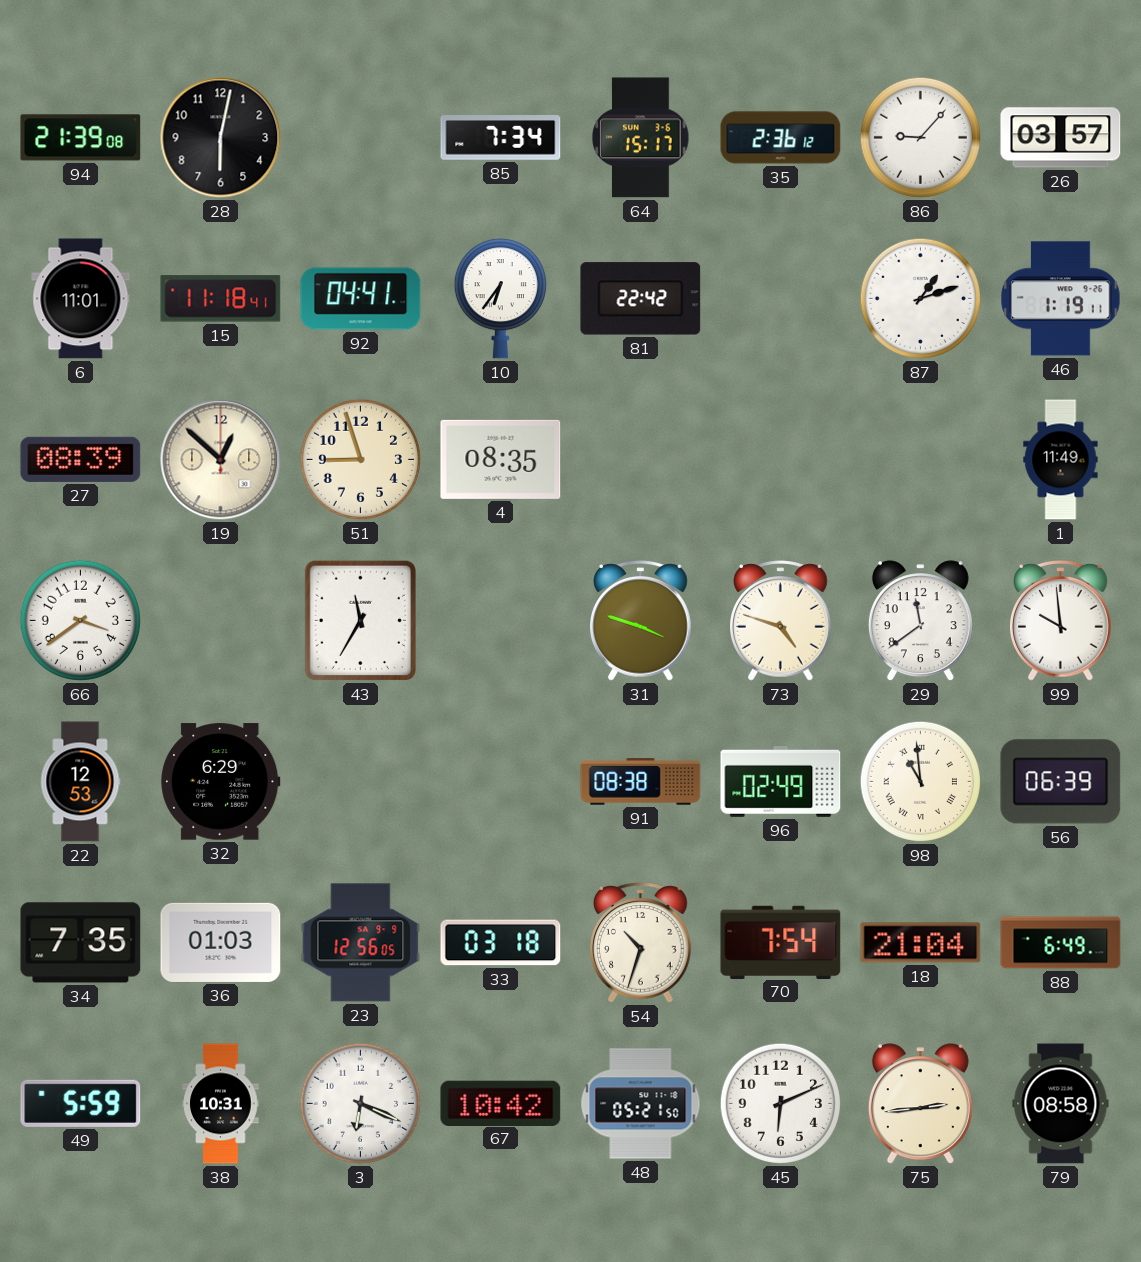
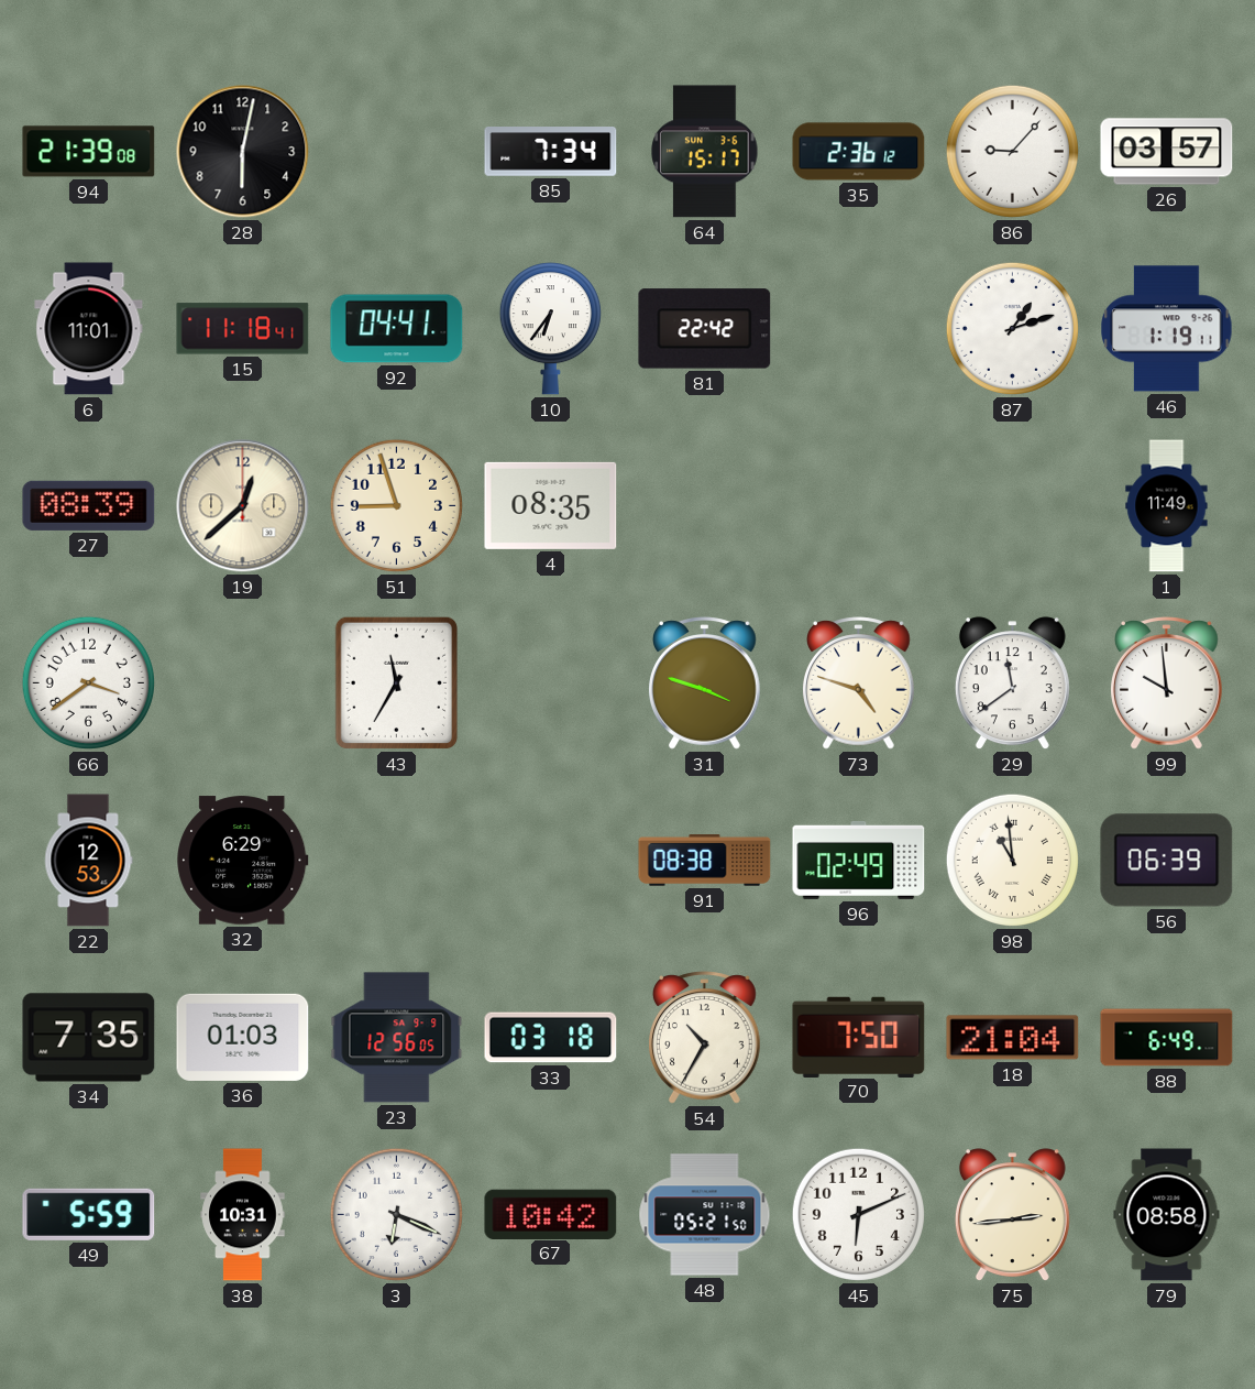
19: 12:52 -> 12:38 (243, 506)
54: 10:33 -> 10:35 (705, 1038)
70: 7:54 -> 7:50 (859, 1037)
